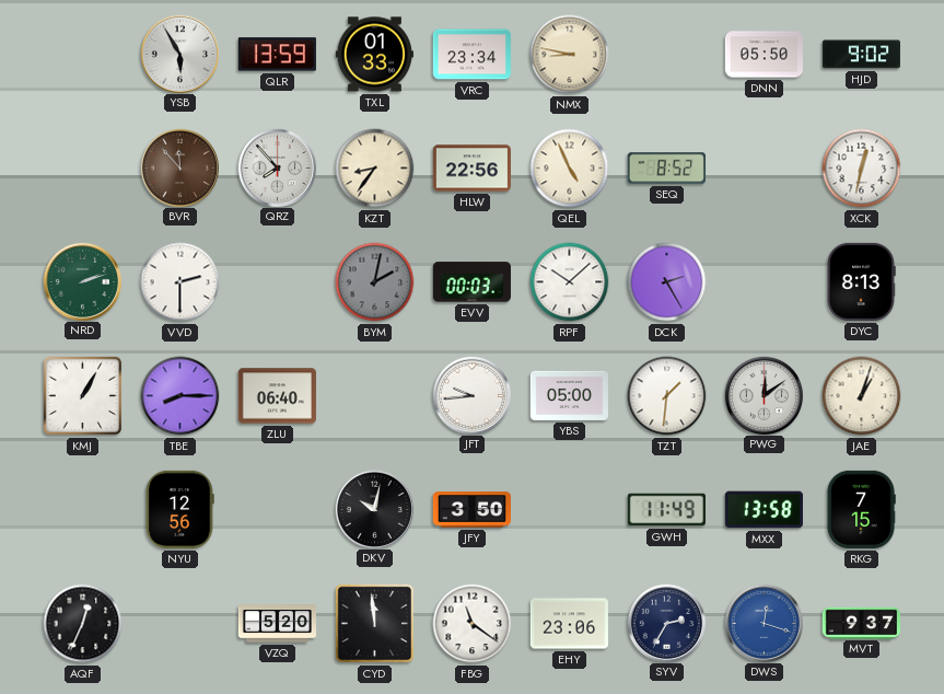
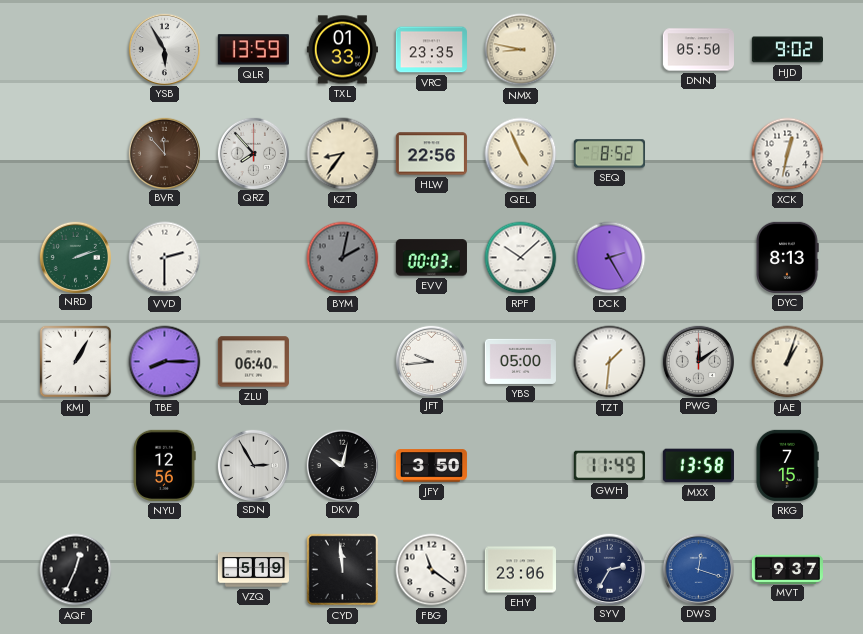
VRC: 23:34 -> 23:35 (431, 50)
SDN: none -> 2:55 (253, 465)
VZQ: 5:20 -> 5:19 (253, 570)
